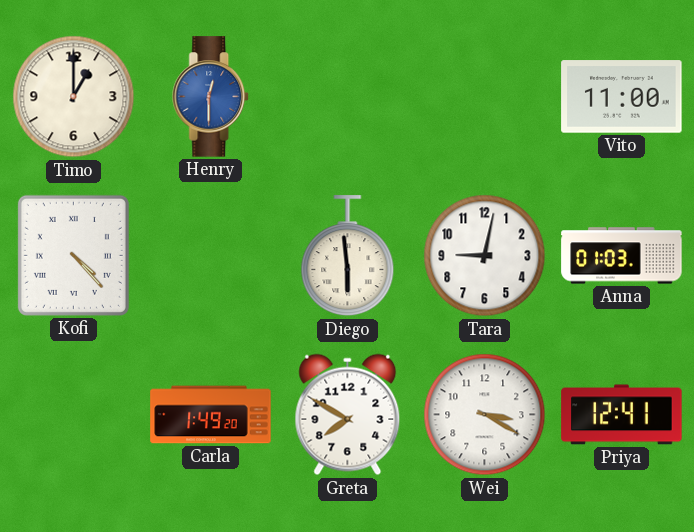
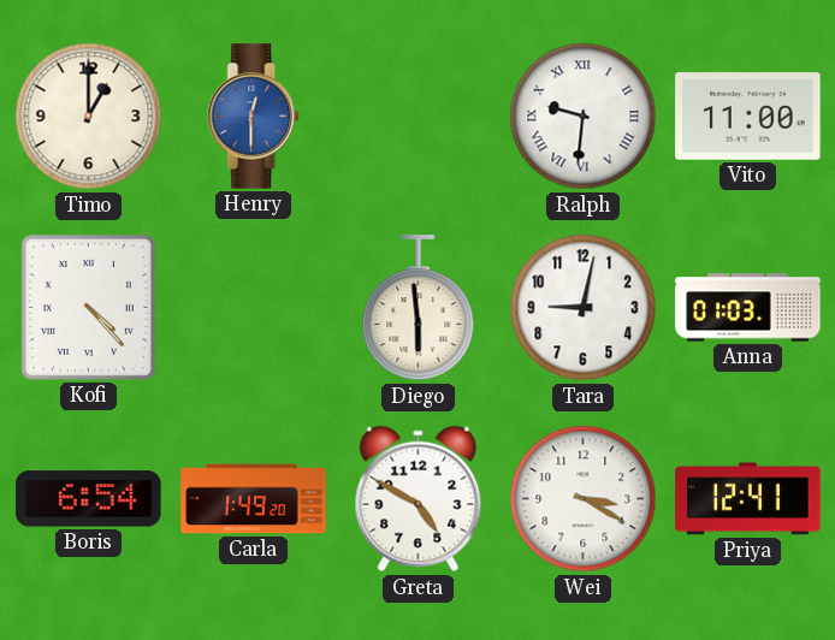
Ralph: none -> 9:31 (584, 117)
Boris: none -> 6:54 (89, 499)
Greta: 7:50 -> 4:50 (419, 499)
